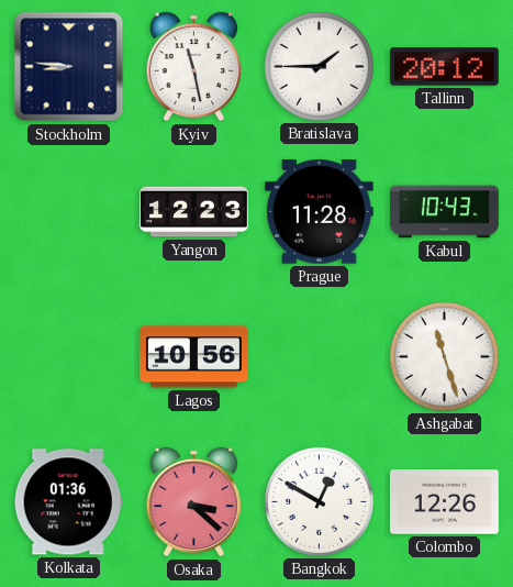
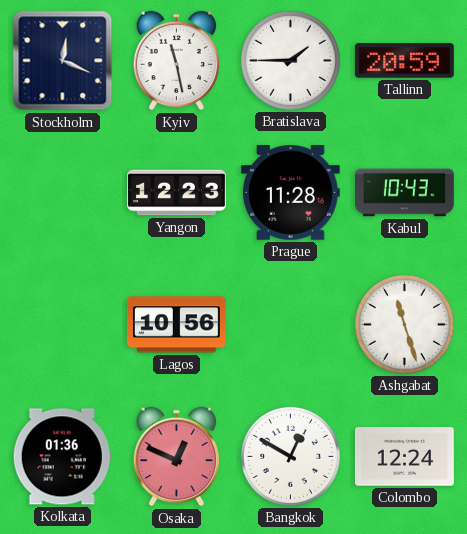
Stockholm: 8:46 -> 12:19 (63, 61)
Tallinn: 20:12 -> 20:59 (404, 61)
Osaka: 3:22 -> 12:49 (177, 457)
Colombo: 12:26 -> 12:24 (404, 457)
